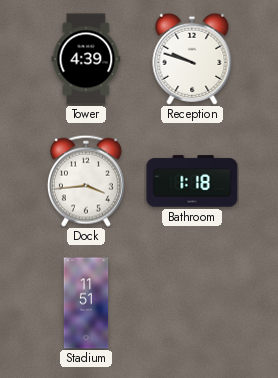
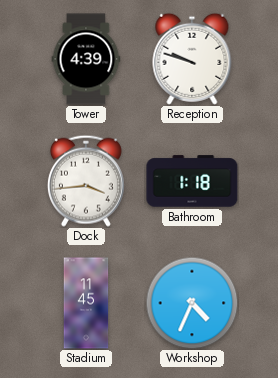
Stadium: 11:51 -> 11:45 (86, 303)
Workshop: none -> 4:34 (192, 303)
